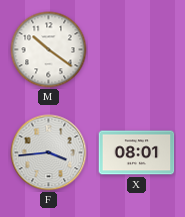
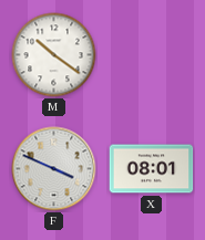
F: 3:44 -> 3:49 (54, 169)
